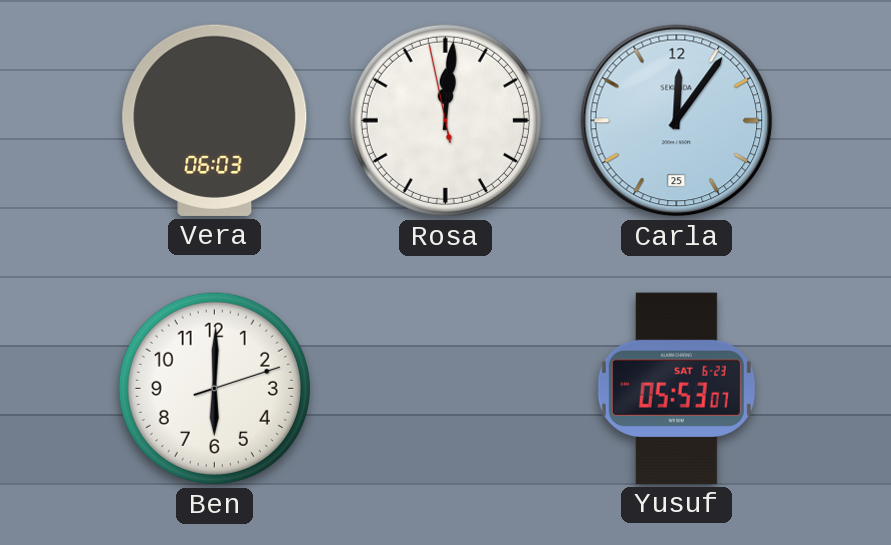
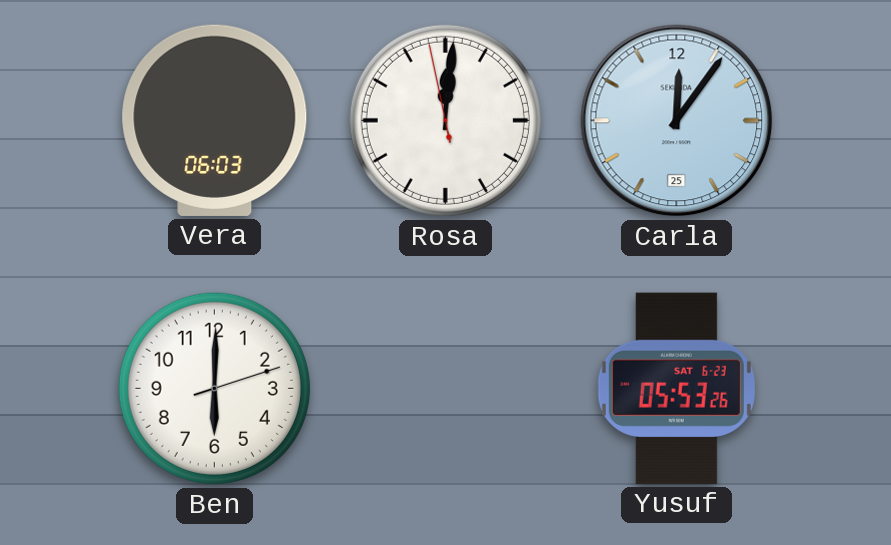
Yusuf: 05:53:07 -> 05:53:26 (676, 388)
